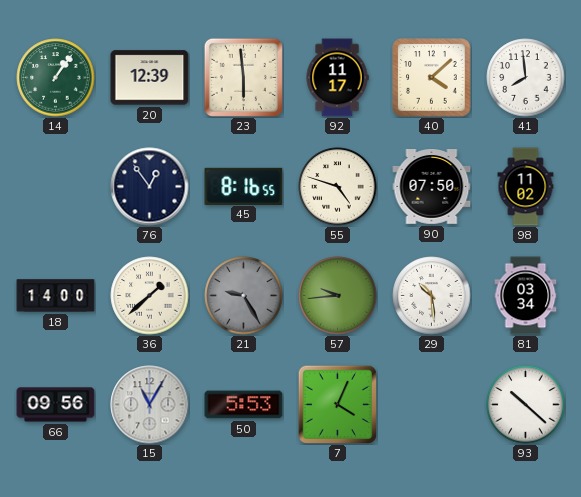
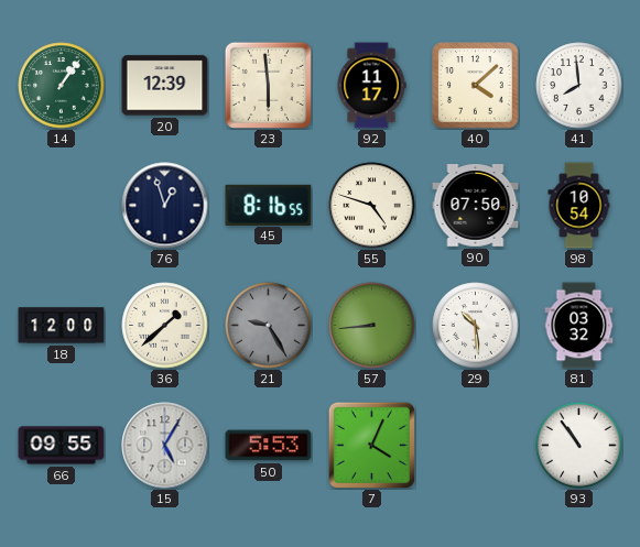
76: 12:54 -> 12:57 (165, 206)
98: 11:02 -> 10:54 (579, 206)
18: 14:00 -> 12:00 (62, 326)
57: 9:44 -> 8:44 (372, 326)
81: 03:34 -> 03:32 (579, 326)
66: 09:56 -> 09:55 (62, 446)
15: 11:05 -> 5:05 (165, 446)
93: 10:22 -> 10:54 (579, 446)
